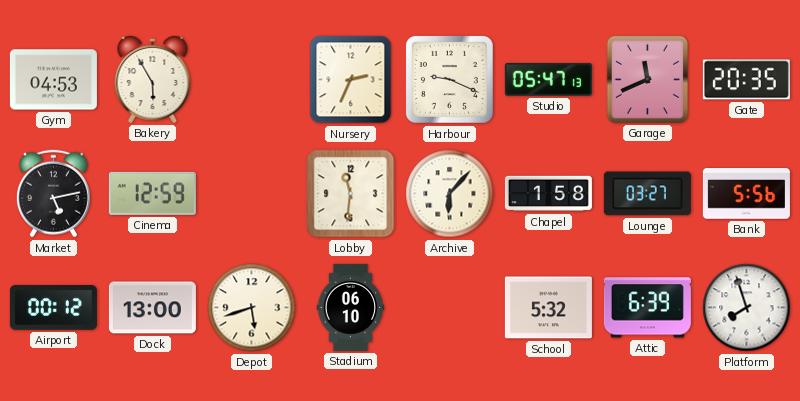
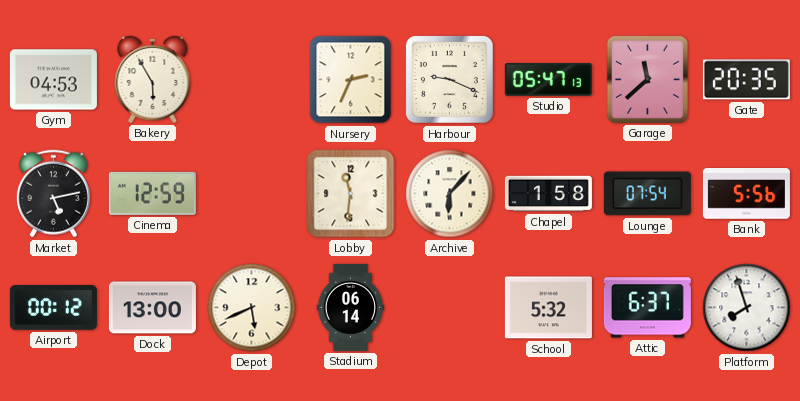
Garage: 11:41 -> 11:38 (647, 79)
Lounge: 03:27 -> 07:54 (647, 194)
Depot: 5:42 -> 5:41 (252, 308)
Stadium: 06:10 -> 06:14 (351, 307)
Attic: 6:39 -> 6:37 (647, 308)
